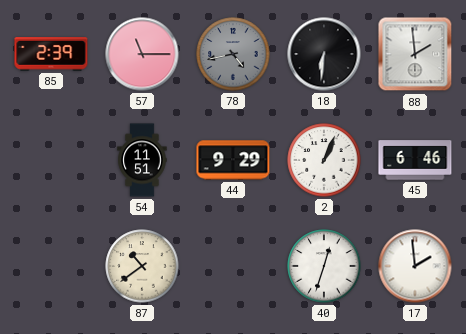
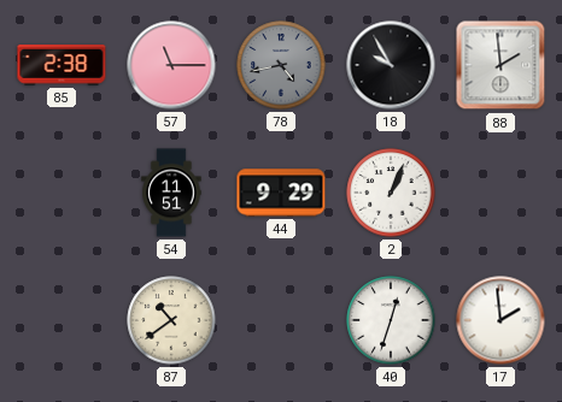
85: 2:39 -> 2:38 (62, 65)
18: 6:31 -> 9:55 (391, 65)
45: 6:46 -> none (415, 160)
